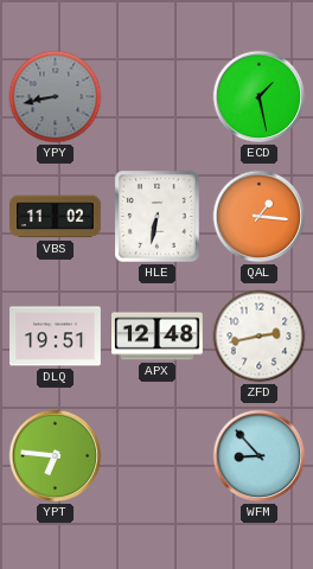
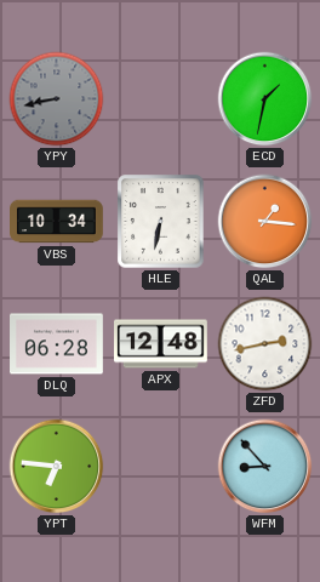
ECD: 1:28 -> 1:32 (265, 99)
VBS: 11:02 -> 10:34 (57, 222)
DLQ: 19:51 -> 06:28 (57, 344)
